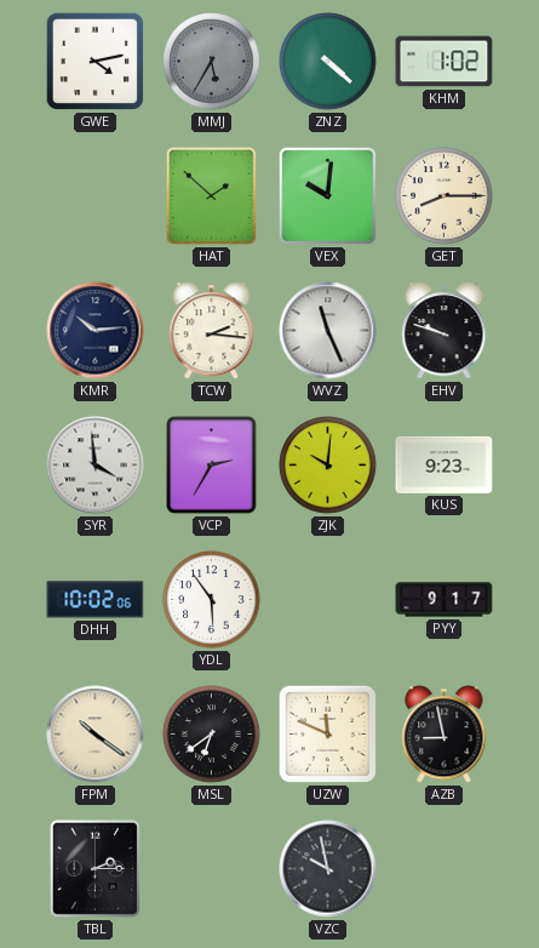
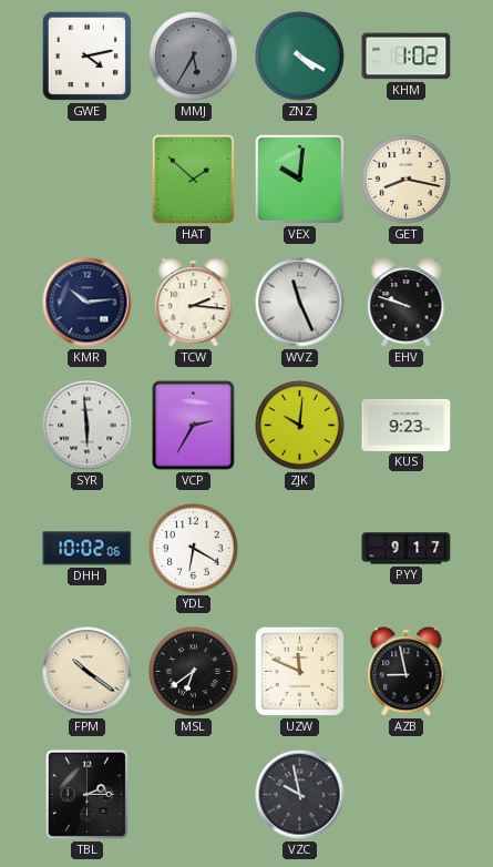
ZNZ: 4:22 -> 4:20 (300, 57)
GET: 8:15 -> 8:17 (407, 180)
SYR: 3:59 -> 5:59 (88, 426)
YDL: 5:54 -> 6:20 (194, 549)
